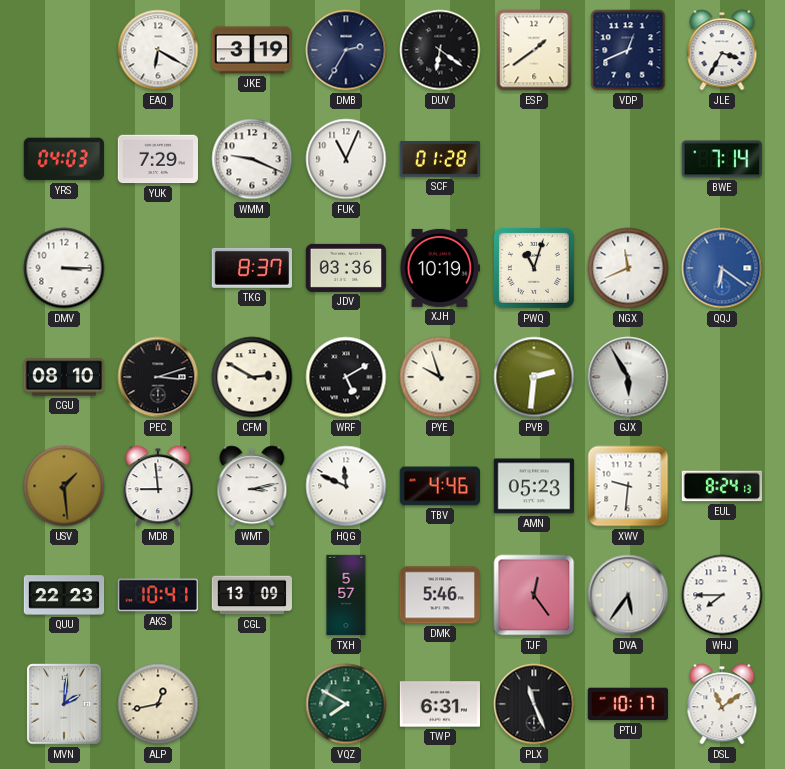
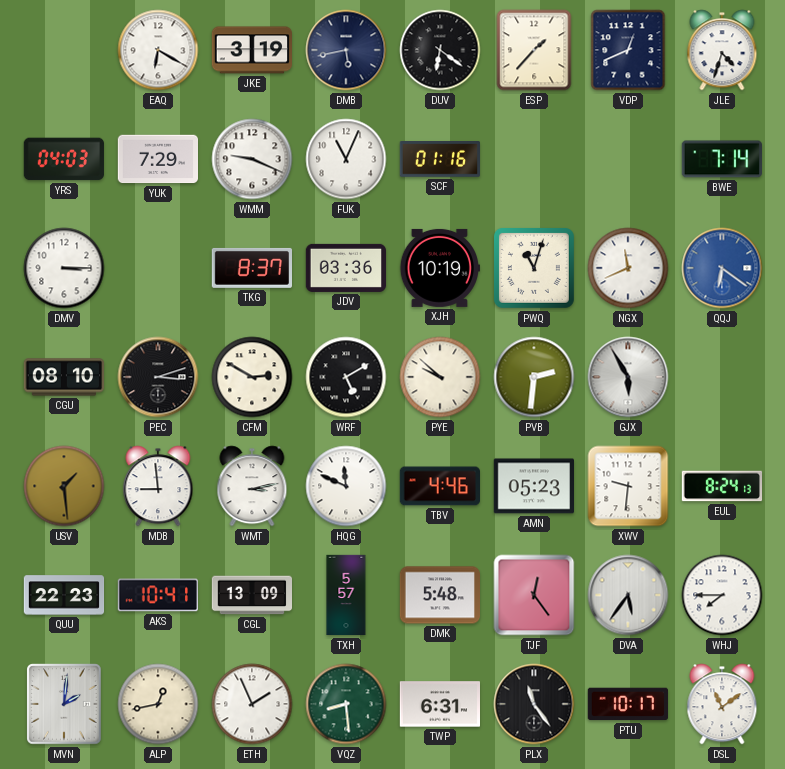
DMB: 2:35 -> 5:43 (346, 50)
ESP: 1:39 -> 1:37 (534, 50)
JLE: 3:35 -> 4:33 (722, 50)
SCF: 01:28 -> 01:16 (439, 159)
PYE: 9:57 -> 9:52 (440, 377)
DMK: 5:46 -> 5:48 (439, 595)
ETH: none -> 1:56 (252, 704)
VQZ: 7:50 -> 8:29 (346, 704)
PLX: 11:26 -> 11:24 (534, 704)
